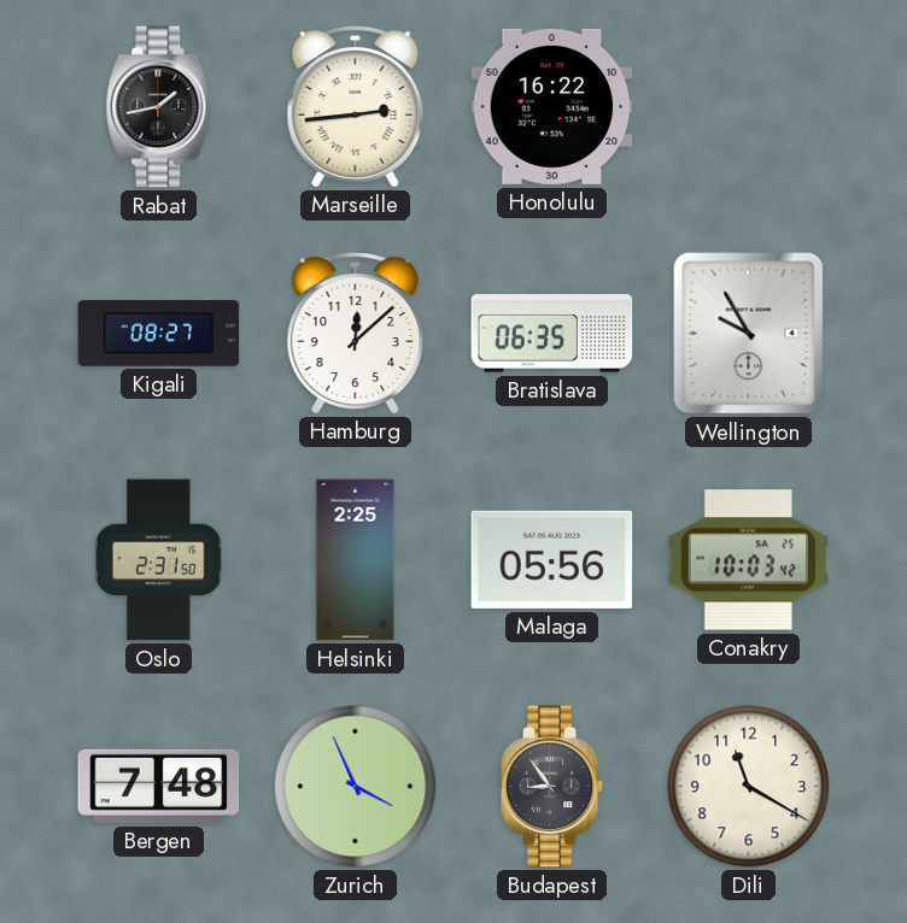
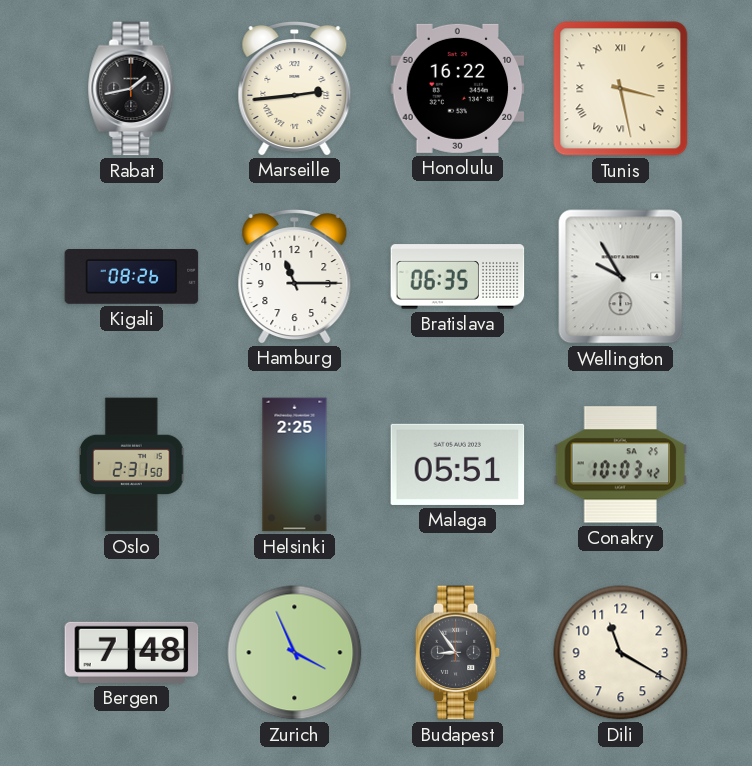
Tunis: none -> 3:28 (621, 89)
Kigali: 08:27 -> 08:26 (132, 277)
Hamburg: 12:08 -> 11:15 (295, 277)
Malaga: 05:56 -> 05:51 (458, 464)
